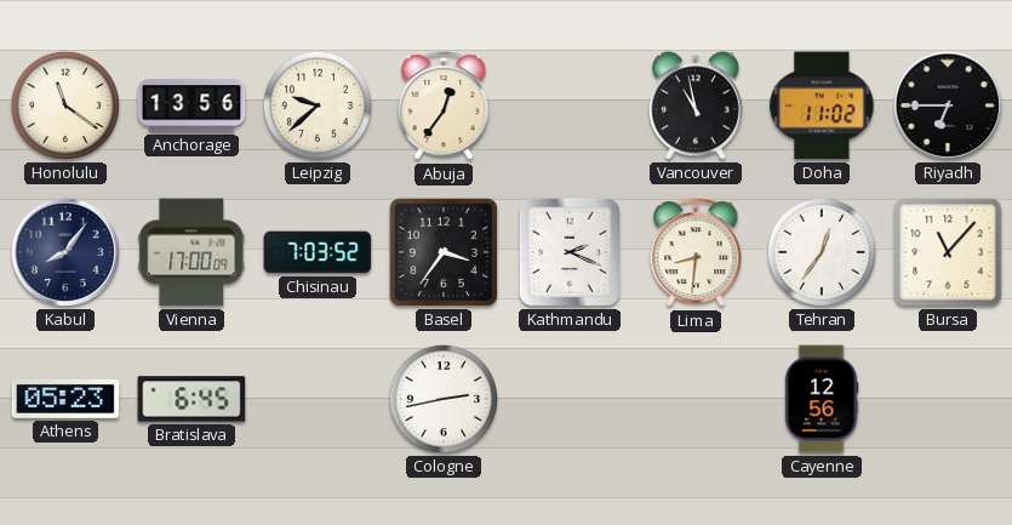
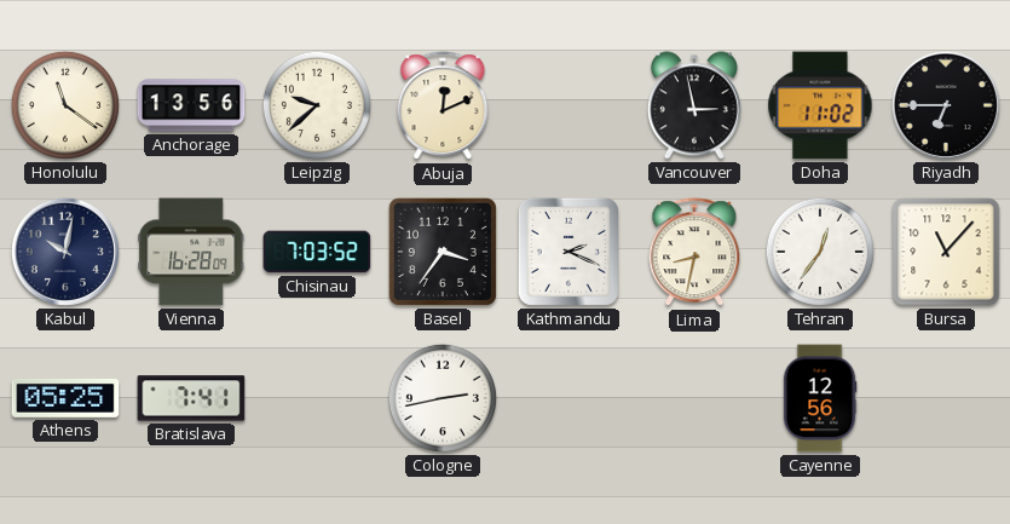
Abuja: 12:36 -> 12:11 (443, 106)
Vancouver: 10:58 -> 2:58 (694, 105)
Kabul: 8:06 -> 10:02 (65, 252)
Vienna: 17:00 -> 16:28 (191, 252)
Lima: 8:31 -> 8:32 (694, 253)
Athens: 05:23 -> 05:25 (65, 398)
Bratislava: 6:45 -> 7:41 (191, 398)
